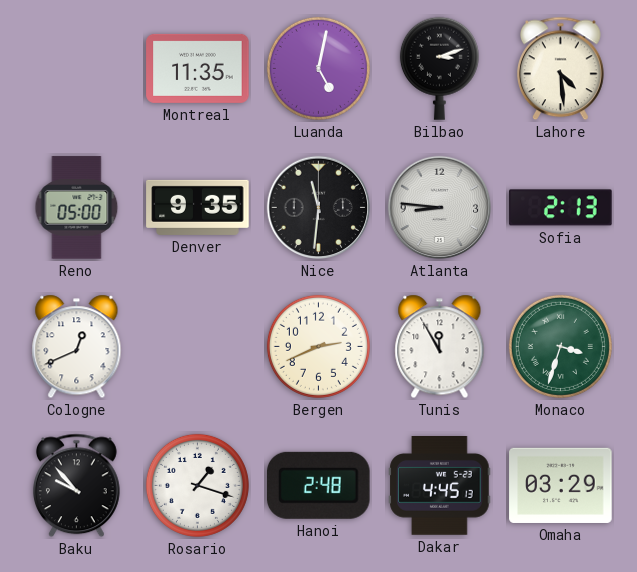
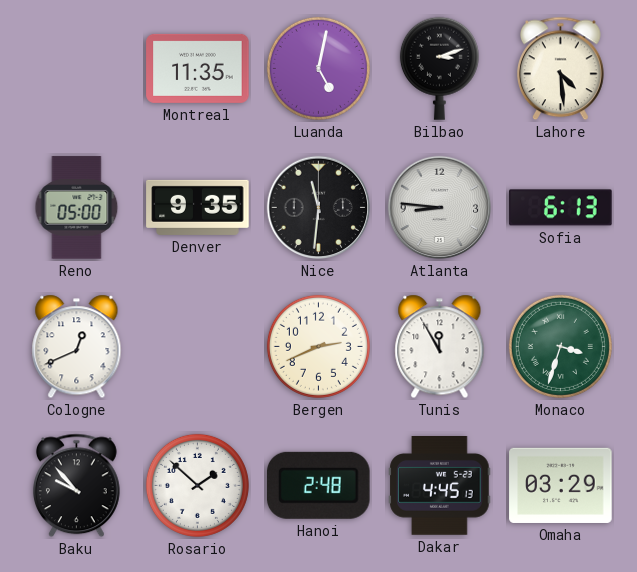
Sofia: 2:13 -> 6:13 (561, 208)
Rosario: 1:18 -> 1:52 (197, 485)
